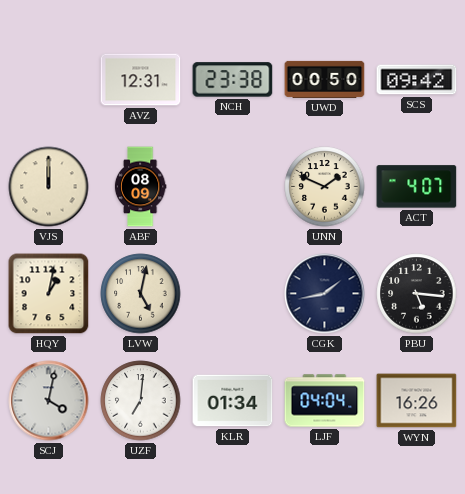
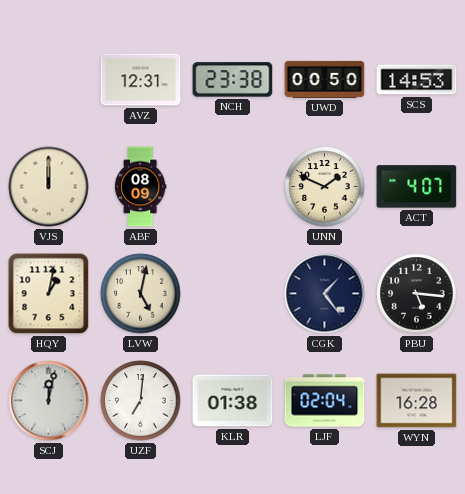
SCS: 09:42 -> 14:53 (417, 80)
CGK: 1:43 -> 1:24 (325, 294)
SCJ: 4:02 -> 12:02 (49, 401)
KLR: 01:34 -> 01:38 (233, 401)
LJF: 04:04 -> 02:04 (325, 401)
WYN: 16:26 -> 16:28 (417, 401)
